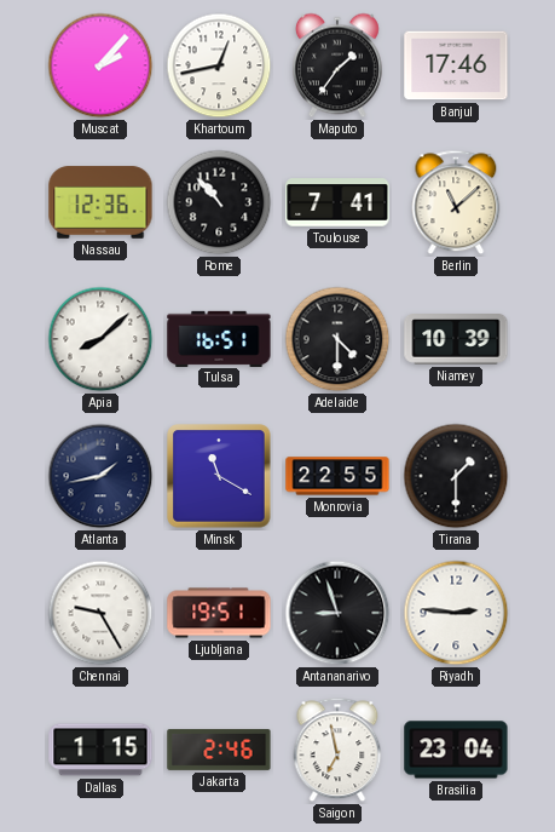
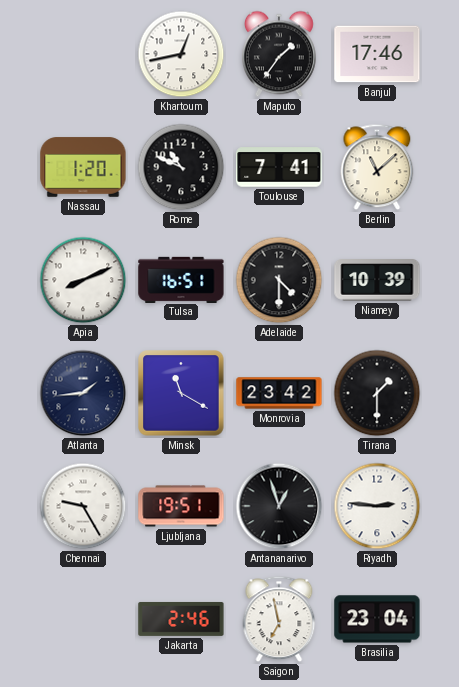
Muscat: 2:07 -> none (100, 65)
Nassau: 12:36 -> 1:20 (83, 167)
Rome: 10:53 -> 10:49 (181, 167)
Apia: 8:08 -> 8:11 (83, 280)
Atlanta: 1:43 -> 1:44 (83, 393)
Monrovia: 22:55 -> 23:42 (279, 393)
Antananarivo: 8:57 -> 12:57 (279, 506)
Dallas: 1:15 -> none (100, 750)
